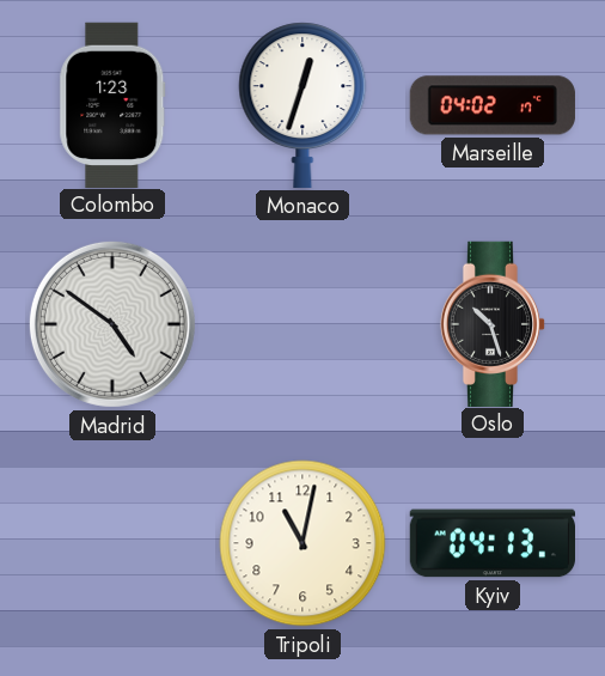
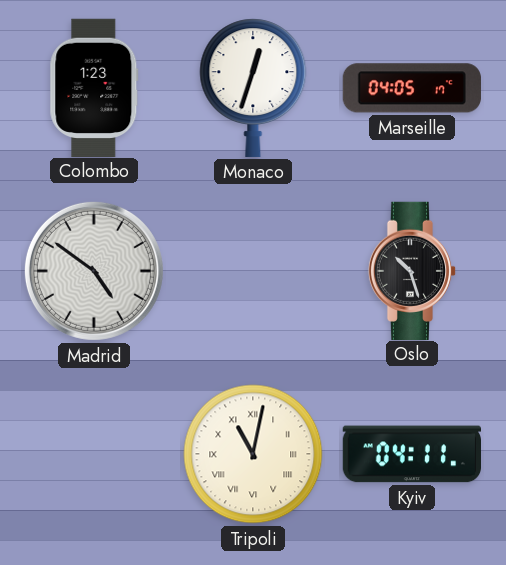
Marseille: 04:02 -> 04:05 (412, 88)
Tripoli numerals: Arabic -> Roman (253, 454)
Kyiv: 04:13 -> 04:11 (411, 454)
